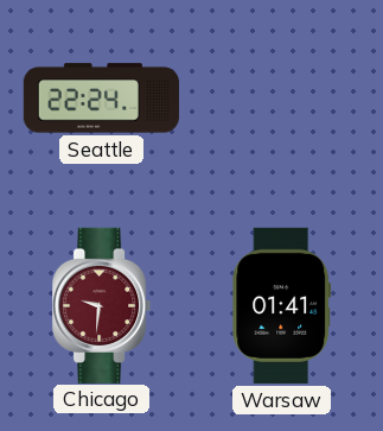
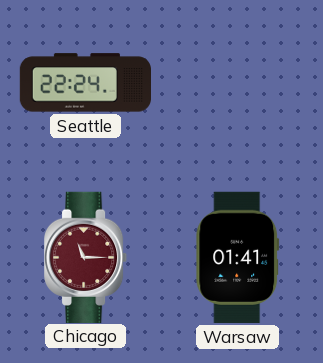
Chicago: 9:31 -> 11:15 (87, 257)
